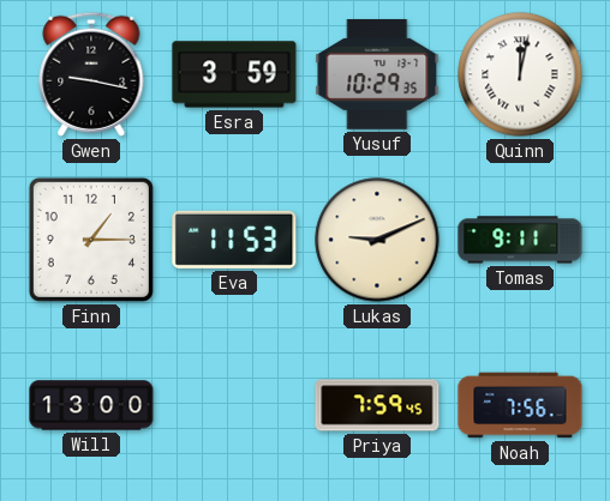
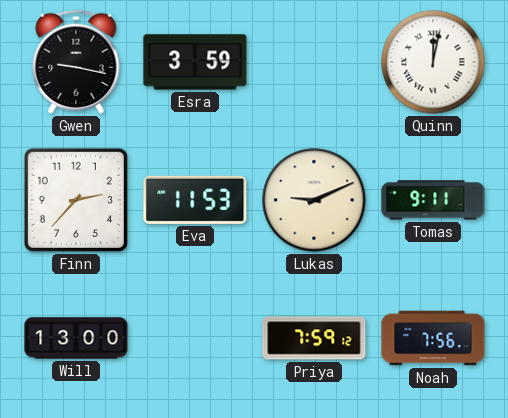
Yusuf: 10:29 -> none (377, 74)
Finn: 1:15 -> 2:37 (76, 200)
Priya: 7:59:45 -> 7:59:12 (314, 338)
